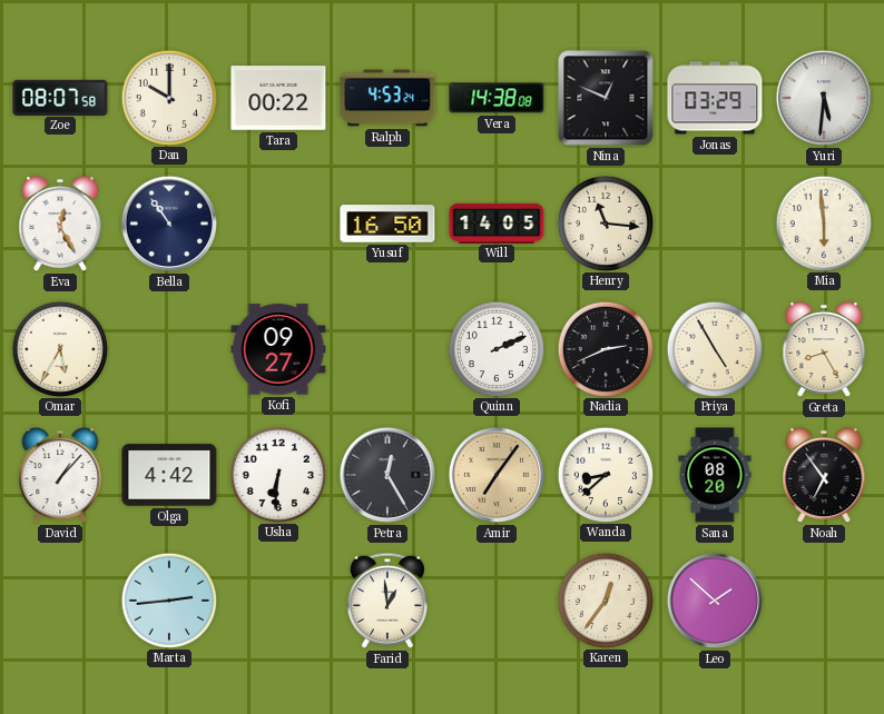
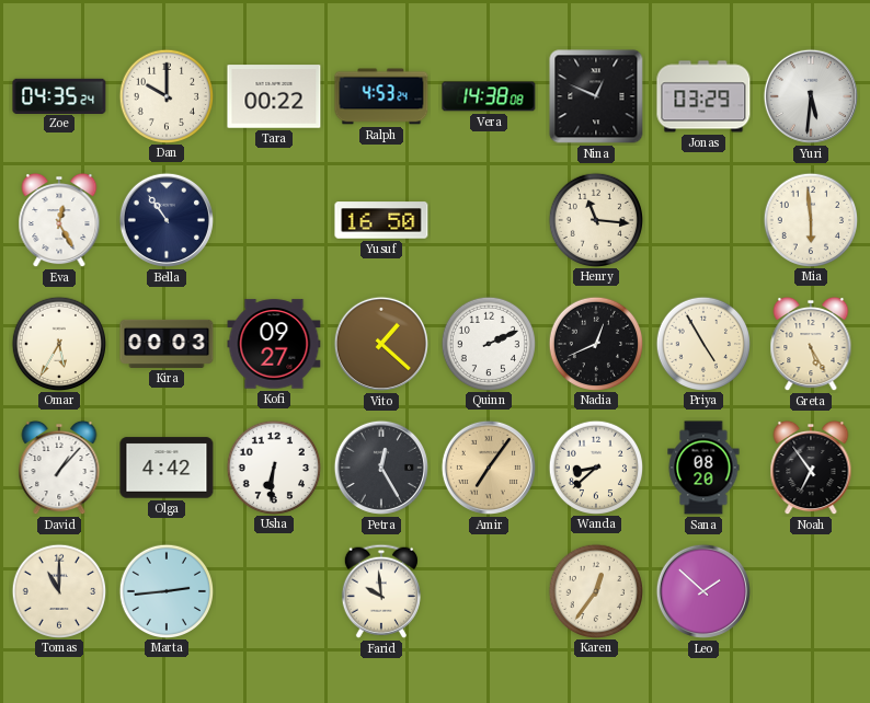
Zoe: 08:07 -> 04:35 (59, 95)
Will: 14:05 -> none (497, 222)
Kira: none -> 00:03 (167, 344)
Vito: none -> 1:22 (381, 344)
Nadia: 2:41 -> 12:41 (595, 343)
Greta: 8:25 -> 5:25 (811, 344)
Tomas: none -> 11:00 (58, 590)
Farid: 12:59 -> 9:59 (381, 591)
